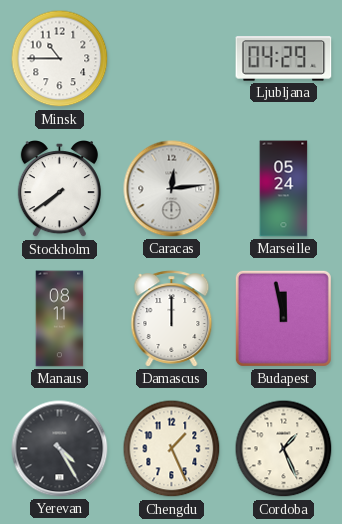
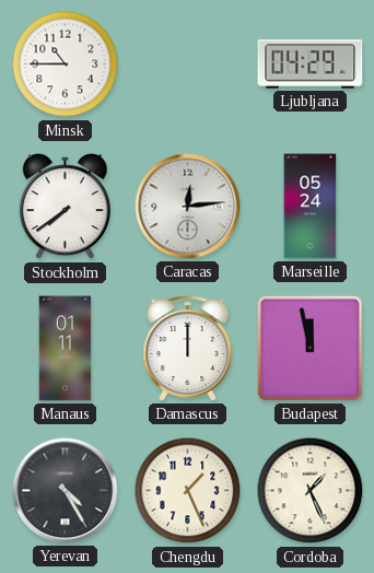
Manaus: 08:11 -> 01:11 (66, 349)
